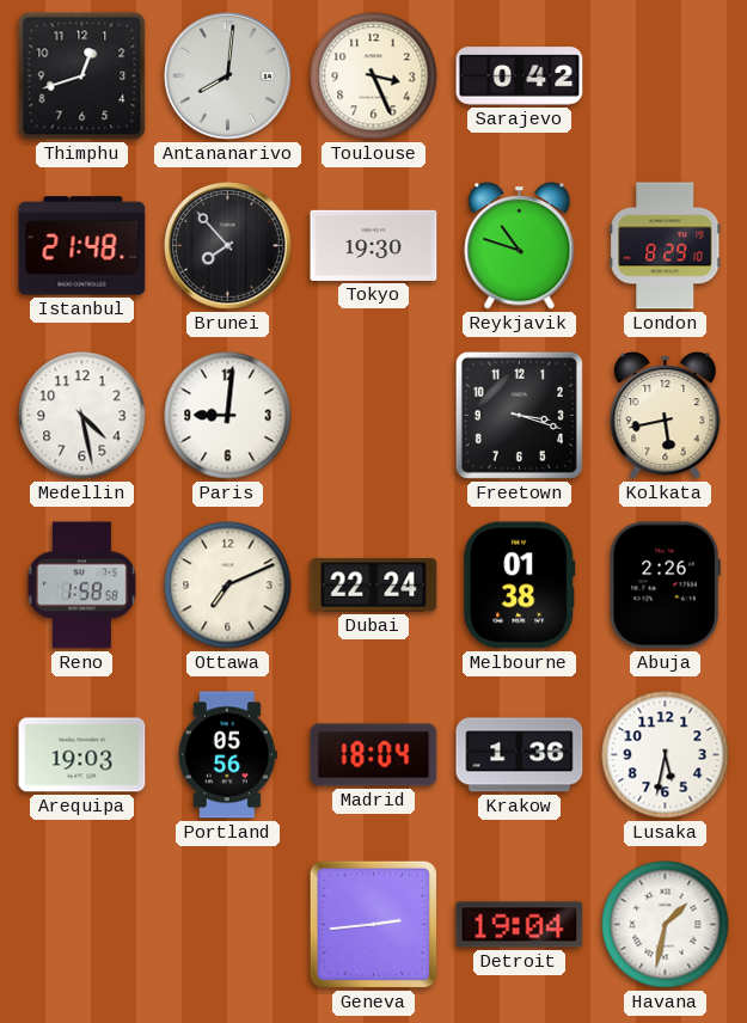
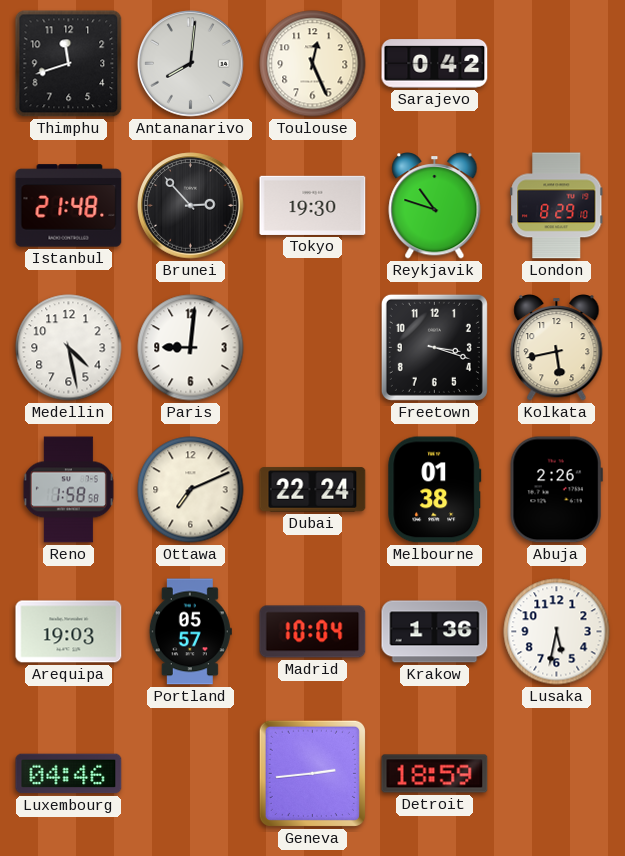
Thimphu: 12:42 -> 11:42 (69, 64)
Toulouse: 3:26 -> 12:26 (313, 64)
Brunei: 7:53 -> 2:53 (191, 206)
Portland: 05:56 -> 05:57 (190, 632)
Madrid: 18:04 -> 10:04 (313, 632)
Luxembourg: none -> 04:46 (69, 774)
Detroit: 19:04 -> 18:59 (435, 774)
Havana: 1:32 -> none (666, 925)
